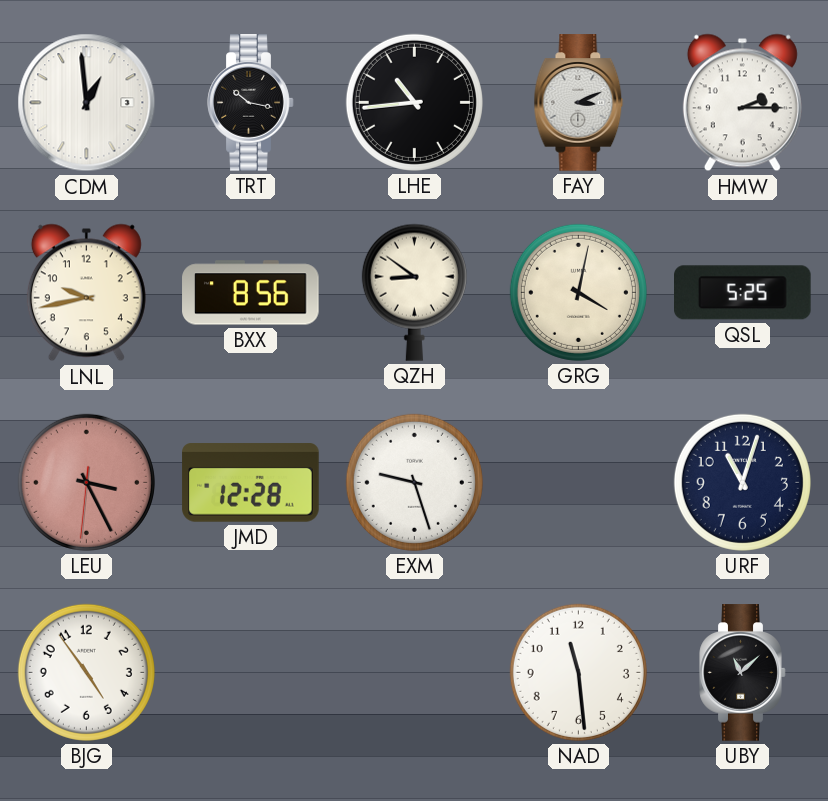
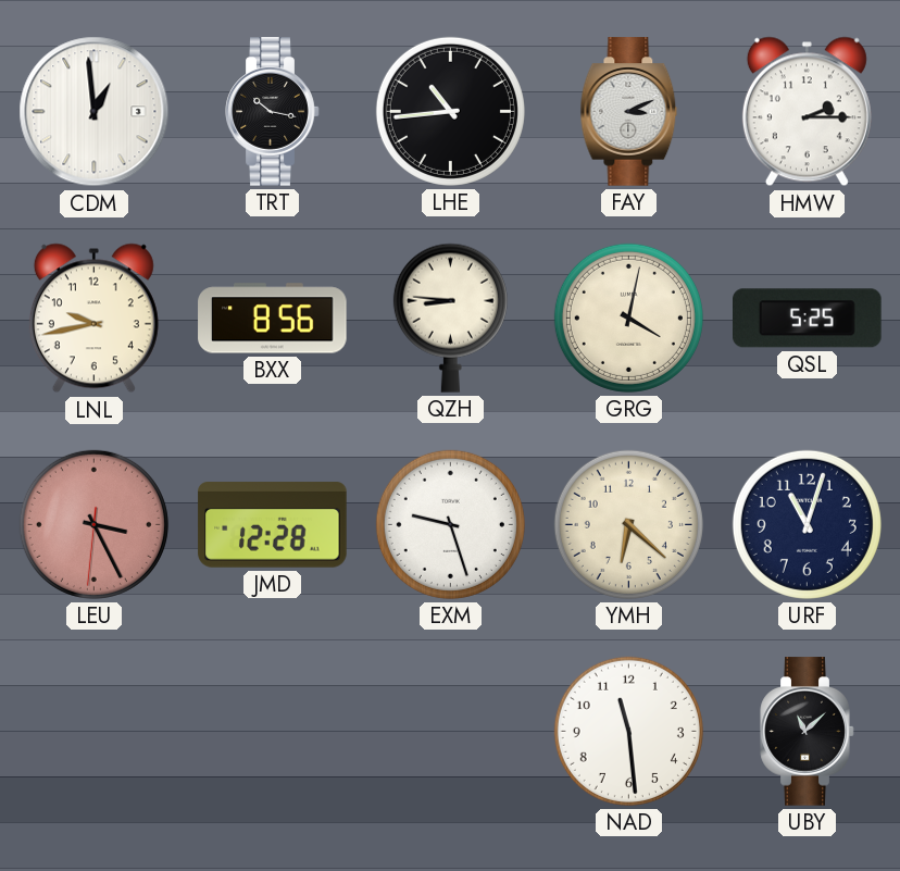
QZH: 8:51 -> 8:46 (450, 318)
YMH: none -> 6:22 (628, 524)
BJG: 4:54 -> none (86, 672)
